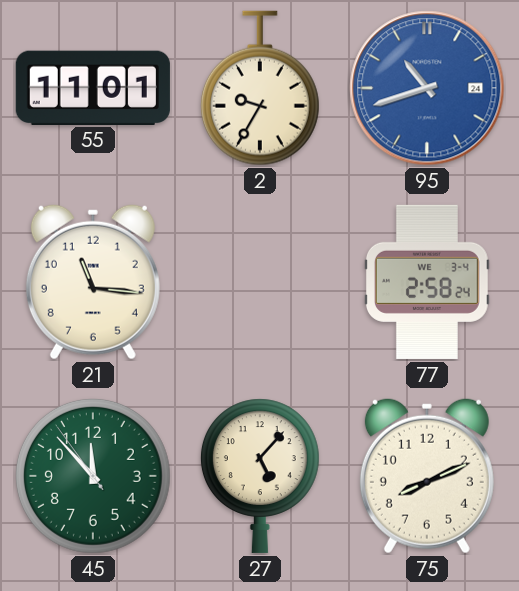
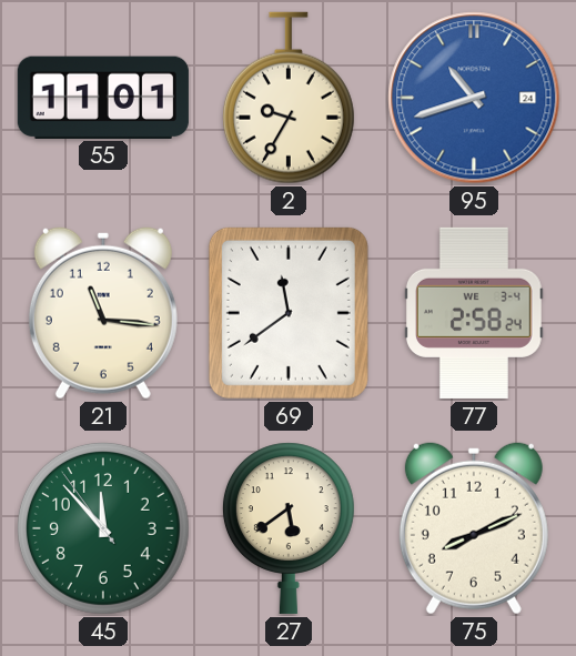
69: none -> 11:39 (289, 313)
27: 5:07 -> 5:39 (289, 528)
